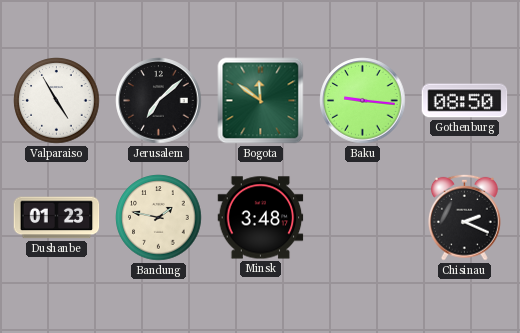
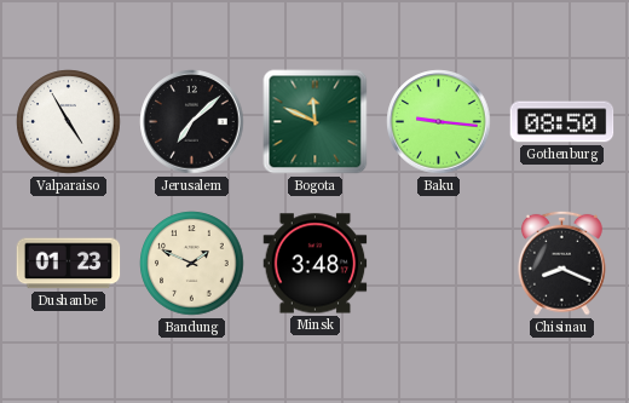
Bogota: 11:51 -> 11:49 (316, 122)
Bandung: 1:47 -> 1:49 (192, 264)
Chisinau: 2:19 -> 8:19 (561, 263)
